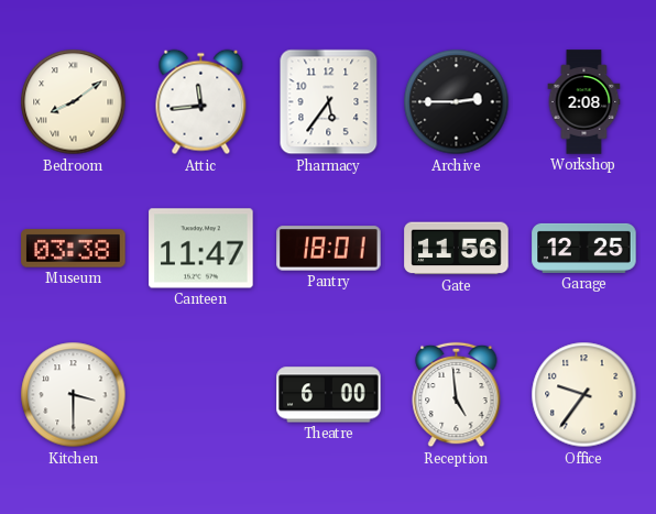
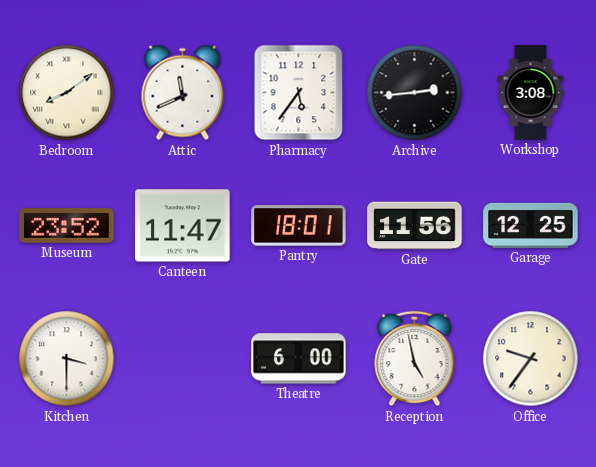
Attic: 11:44 -> 11:41 (183, 93)
Archive: 2:45 -> 2:44 (415, 93)
Workshop: 2:08 -> 3:08 (531, 93)
Museum: 03:38 -> 23:52 (67, 226)
Reception: 4:59 -> 4:58 (415, 359)
